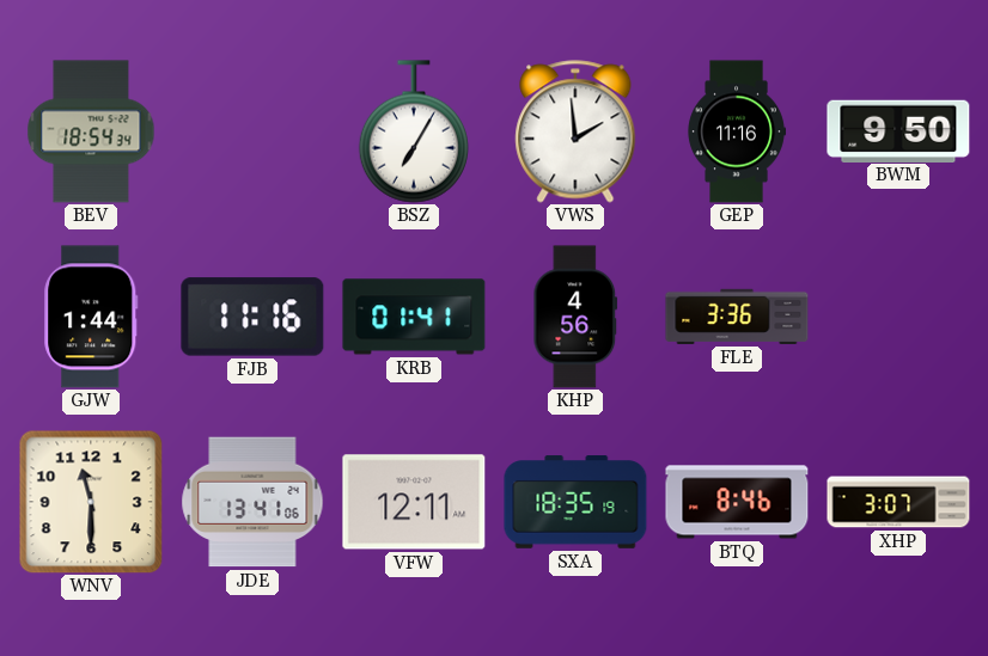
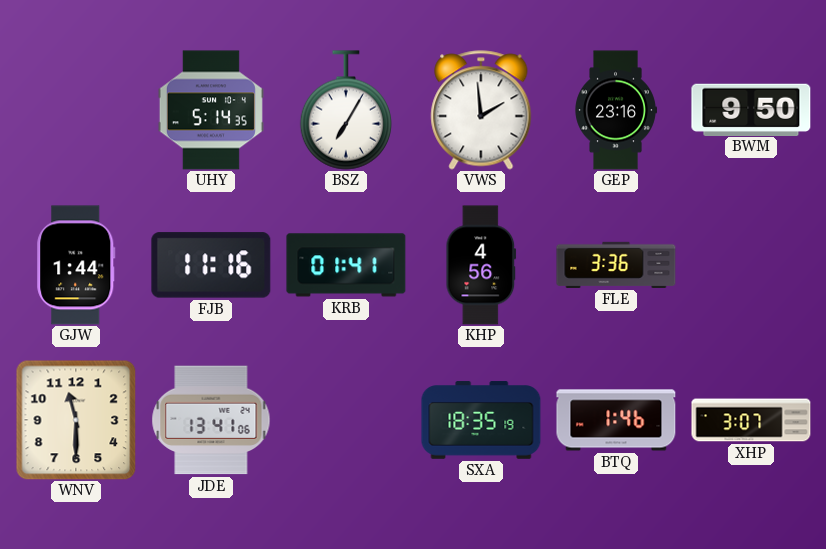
BEV: 18:54 -> none (91, 131)
UHY: none -> 5:14 (211, 110)
GEP: 11:16 -> 23:16 (616, 110)
VFW: 12:11 -> none (414, 502)
BTQ: 8:46 -> 1:46 (616, 420)
